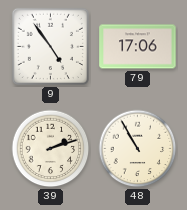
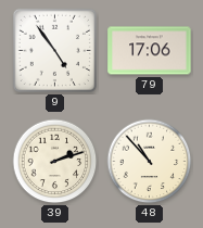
48: 10:55 -> 10:53 (150, 162)
